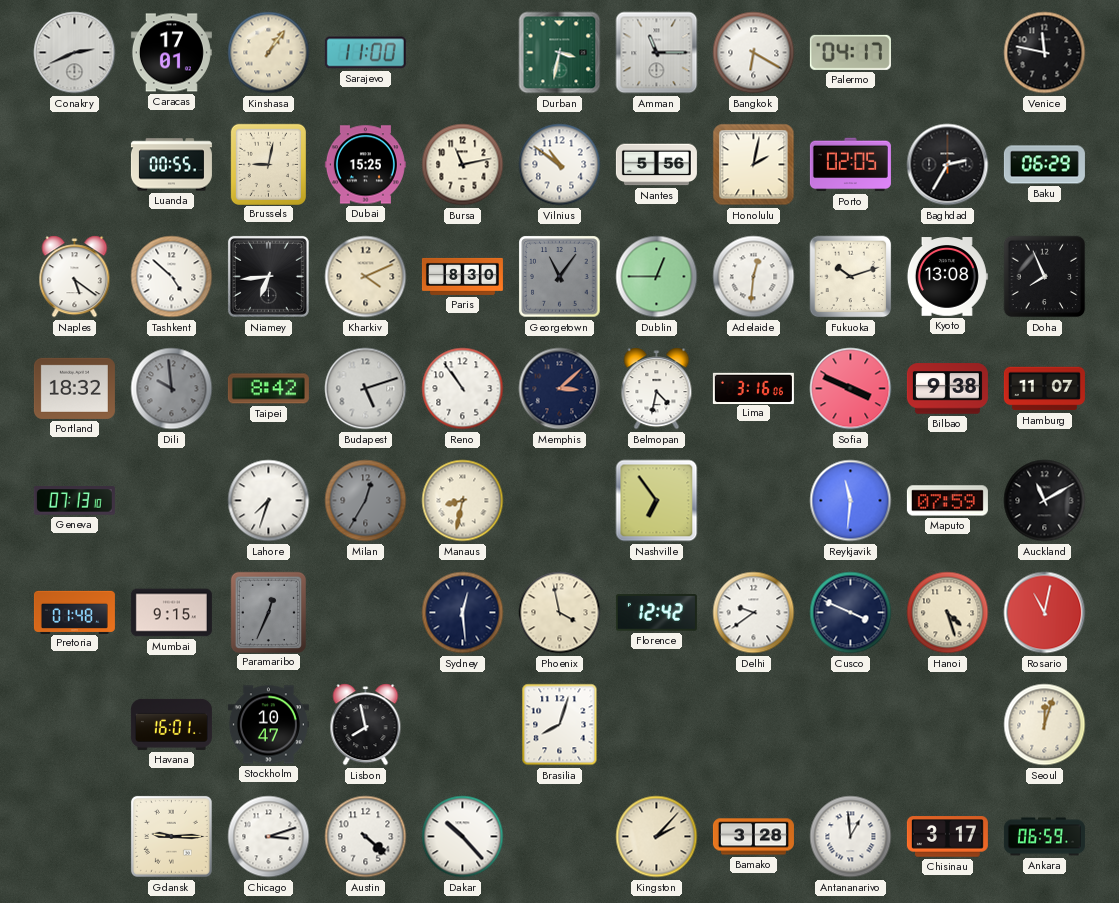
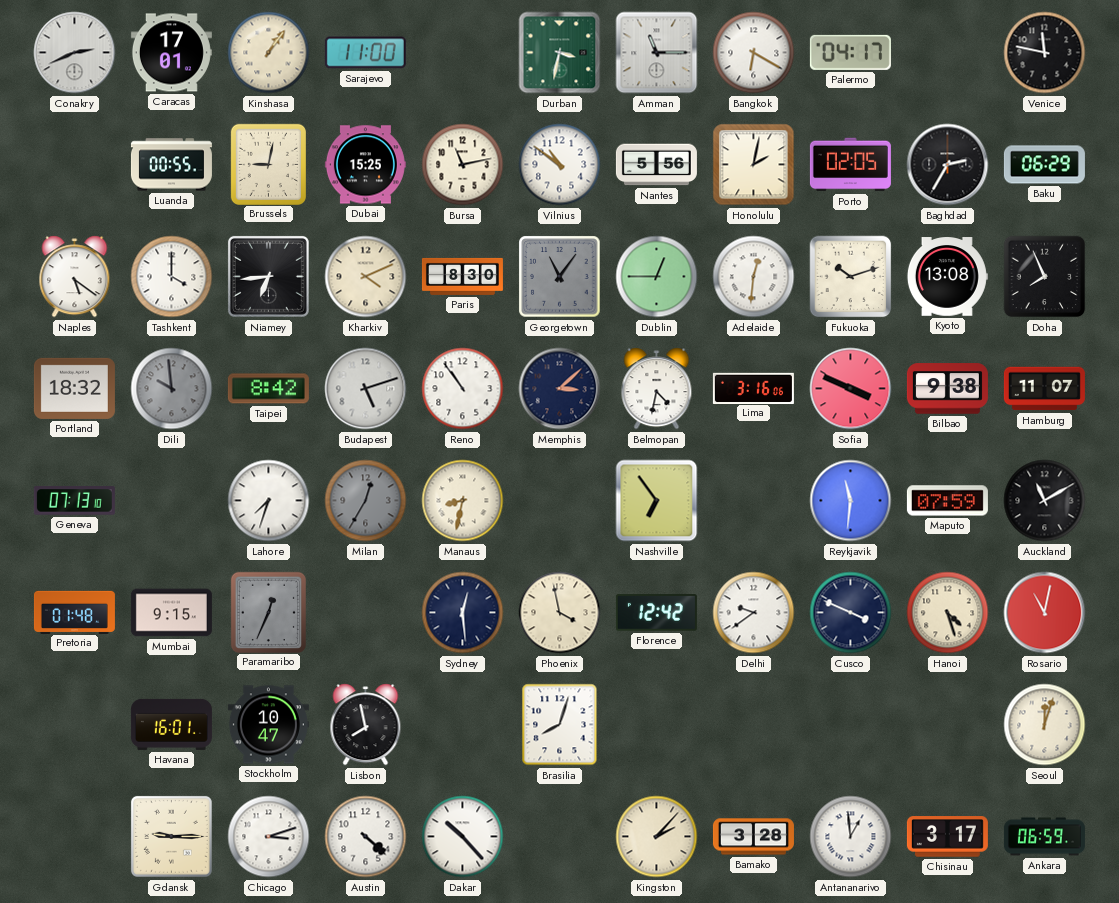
Tashkent: 4:52 -> 4:00 (172, 277)
